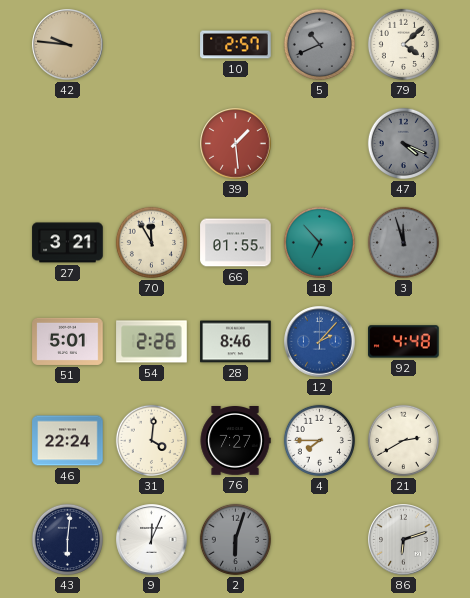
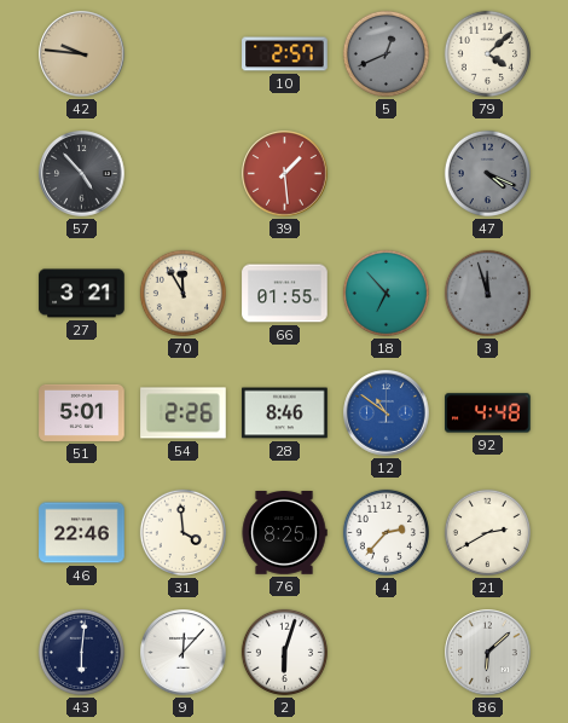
5: 10:41 -> 12:41 (386, 53)
57: none -> 4:53 (82, 174)
12: 2:07 -> 10:51 (387, 413)
46: 22:24 -> 22:46 (82, 533)
31: 4:01 -> 3:59 (182, 532)
76: 7:27 -> 8:25 (284, 533)
4: 7:45 -> 2:37 (386, 532)
9: 12:04 -> 12:07 (184, 653)
2 dial: grey -> white (284, 652)
86: 6:12 -> 6:08 (488, 653)
